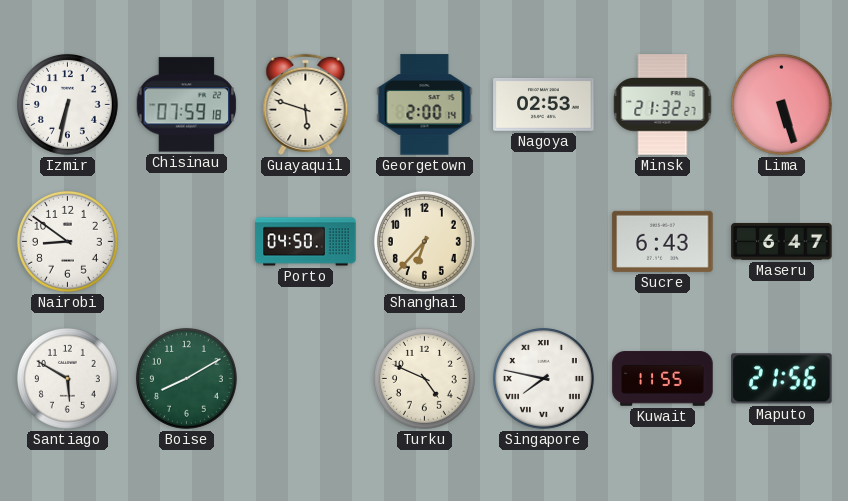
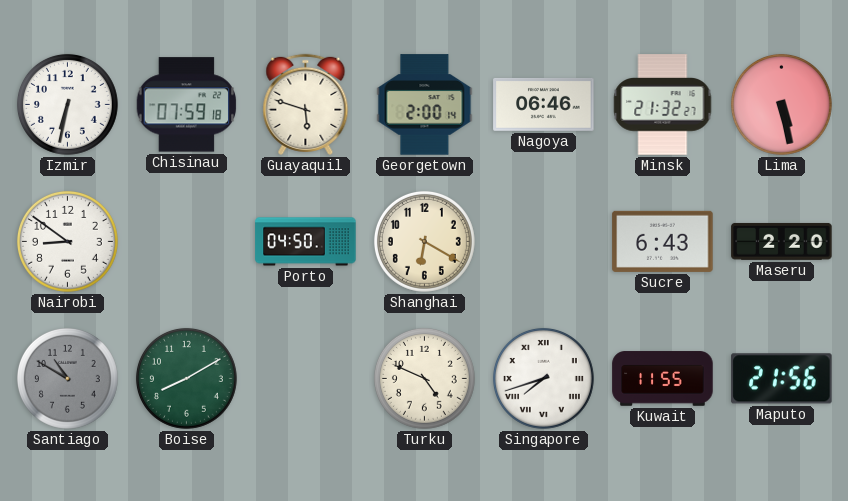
Nagoya: 02:53 -> 06:46 (544, 104)
Lima: 5:27 -> 5:28 (781, 104)
Shanghai: 6:37 -> 6:20 (424, 241)
Maseru: 6:47 -> 2:20 (782, 241)
Santiago: 5:50 -> 10:50 (67, 378)
Santiago dial: white -> grey (67, 378)
Singapore: 7:47 -> 7:42 (543, 378)
